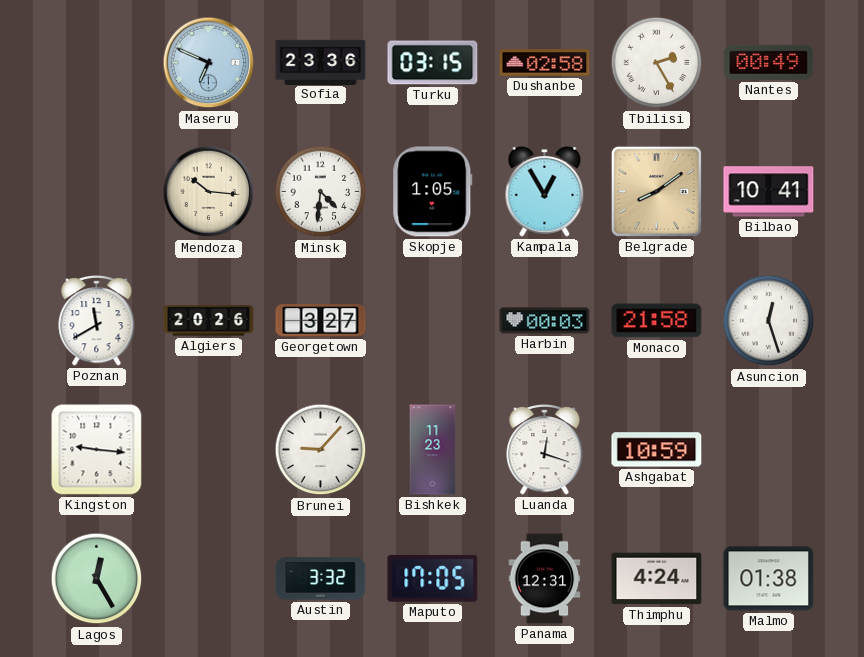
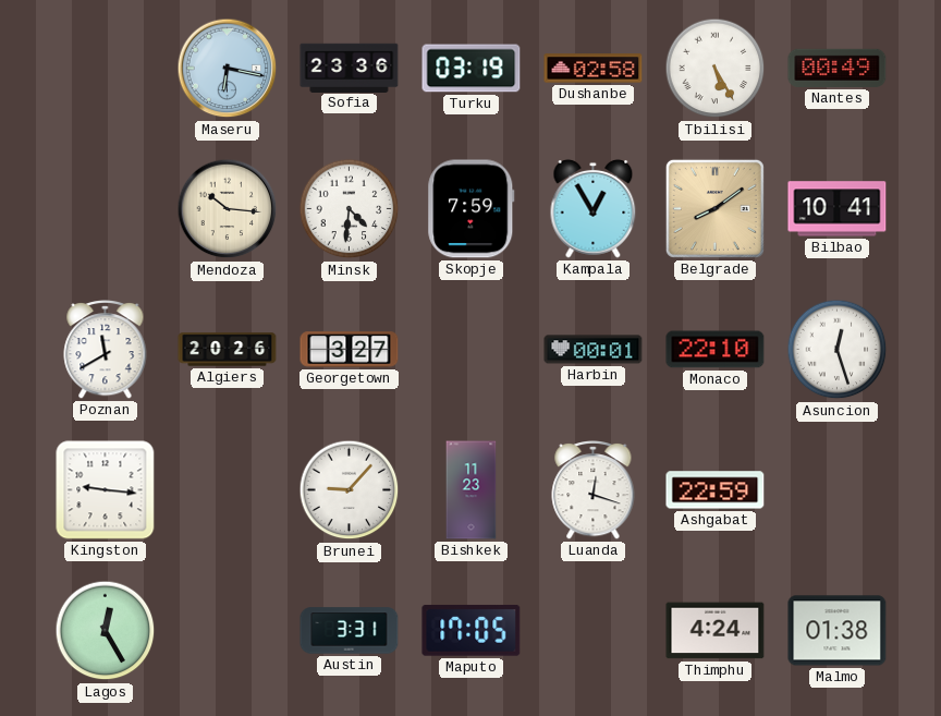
Maseru: 6:49 -> 6:17 (228, 69)
Turku: 03:15 -> 03:19 (472, 69)
Tbilisi: 2:25 -> 5:25 (716, 69)
Skopje: 1:05 -> 7:59 (472, 209)
Harbin: 00:03 -> 00:01 (594, 350)
Monaco: 21:58 -> 22:10 (716, 350)
Ashgabat: 10:59 -> 22:59 (716, 490)
Austin: 3:32 -> 3:31 (350, 631)
Panama: 12:31 -> none (545, 579)
